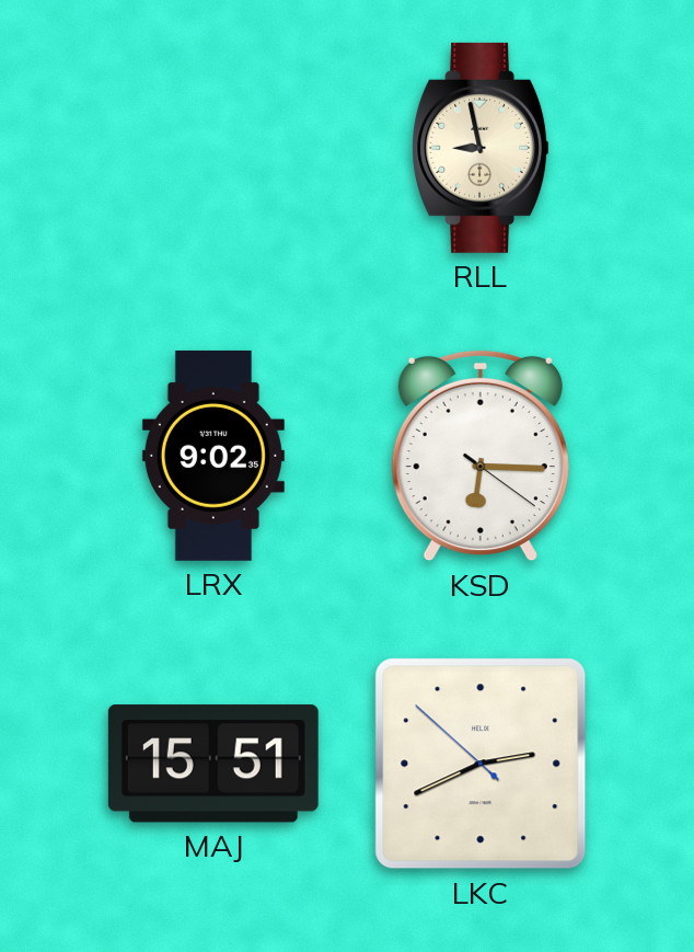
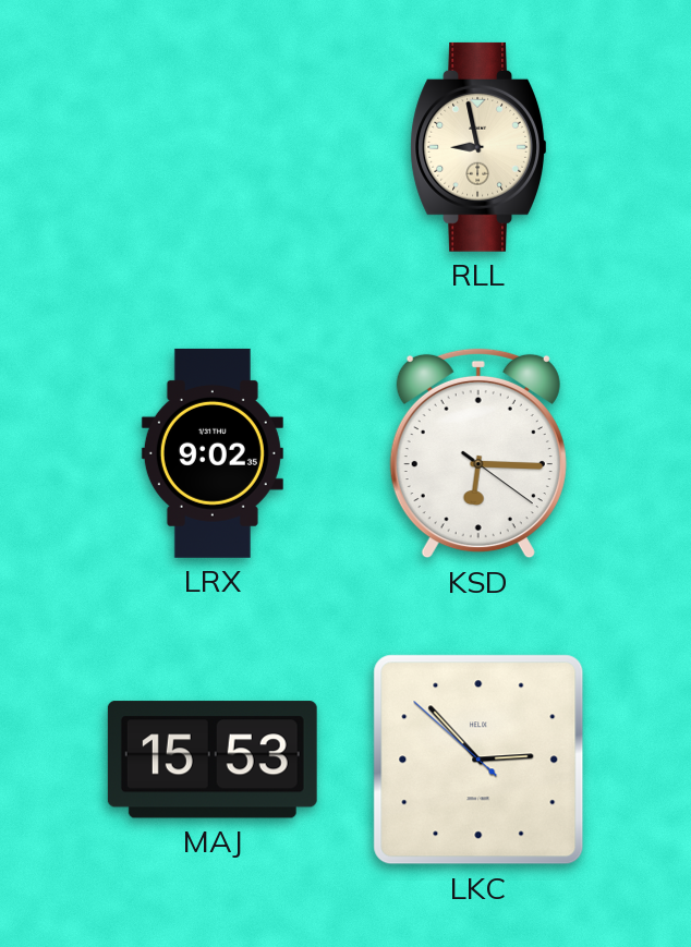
MAJ: 15:51 -> 15:53 (213, 760)
LKC: 2:40 -> 2:52 (478, 760)
